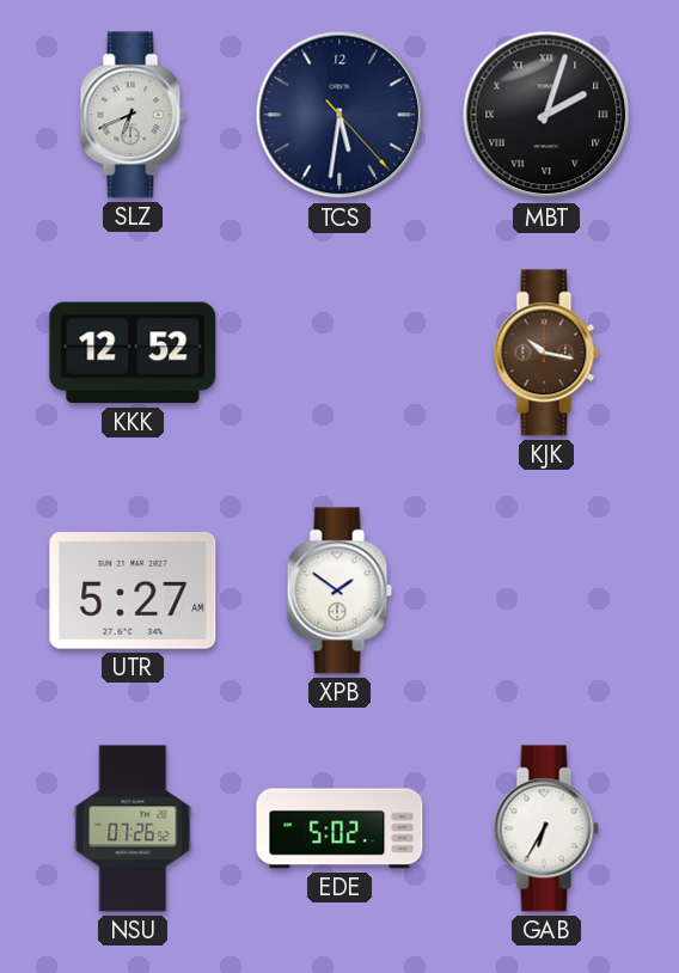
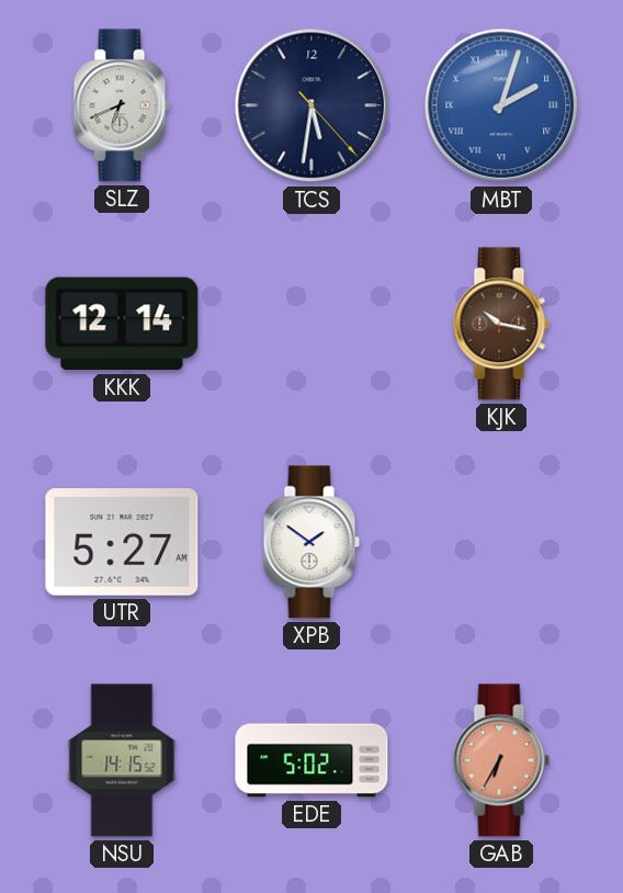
MBT dial: black -> blue (501, 105)
KKK: 12:52 -> 12:14 (122, 324)
NSU: 07:26 -> 14:15 (122, 760)
GAB dial: white -> salmon (501, 760)
